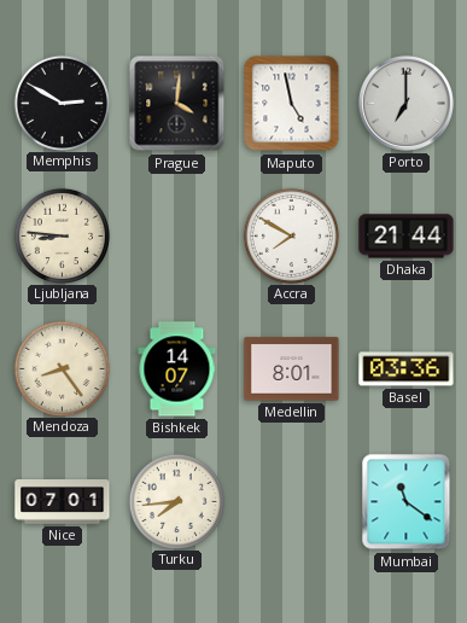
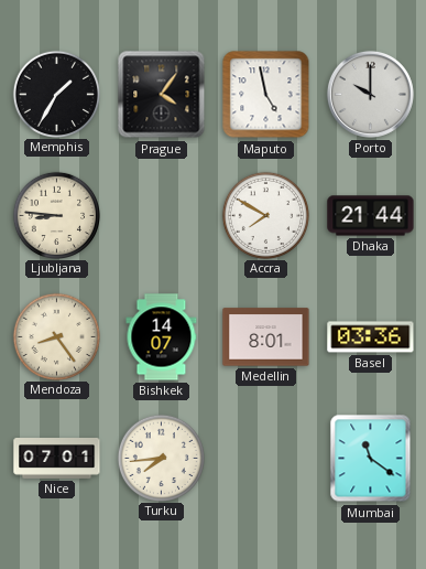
Memphis: 2:50 -> 1:35 (56, 94)
Prague: 4:01 -> 4:06 (162, 95)
Porto: 7:00 -> 10:00 (370, 94)
